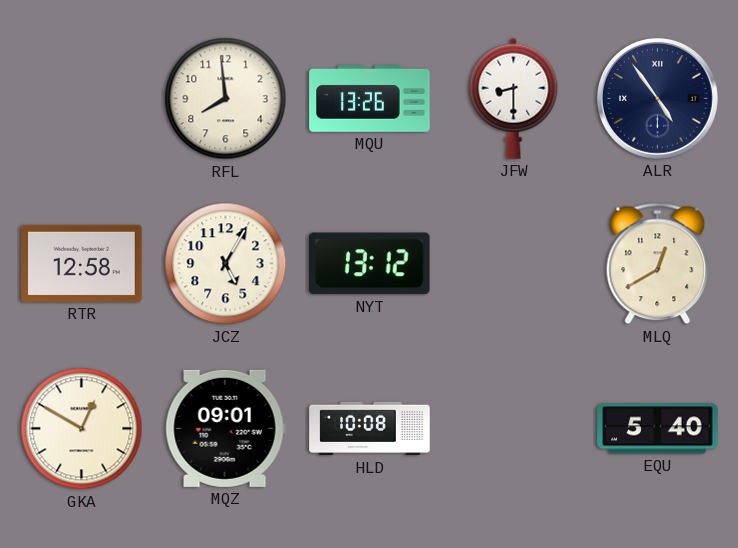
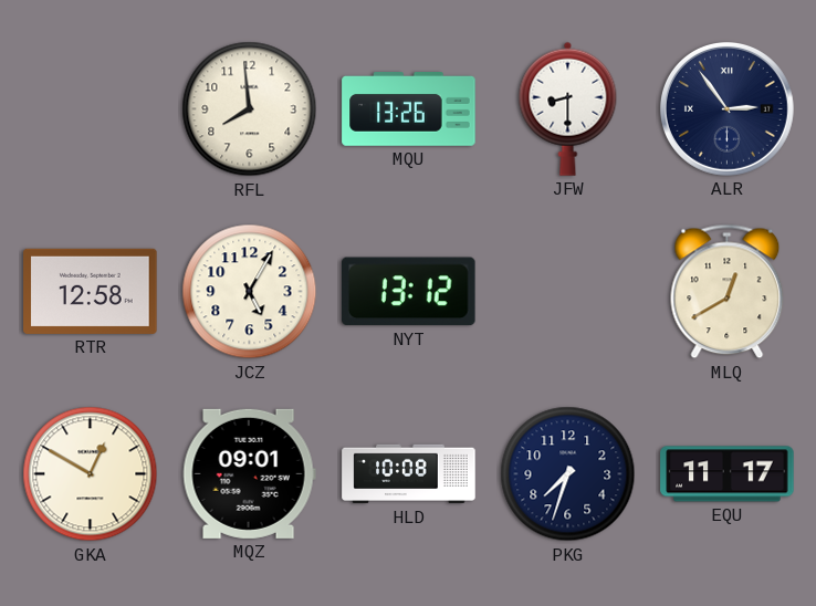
ALR: 4:54 -> 2:54 (726, 108)
PKG: none -> 7:33 (568, 474)
EQU: 5:40 -> 11:17 (728, 474)
